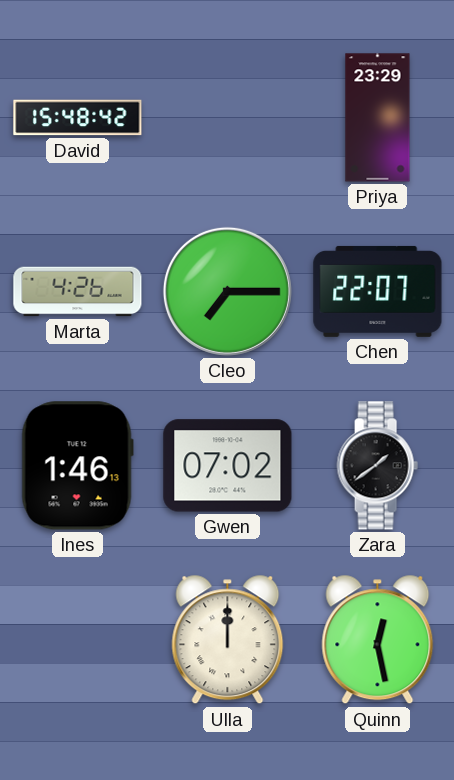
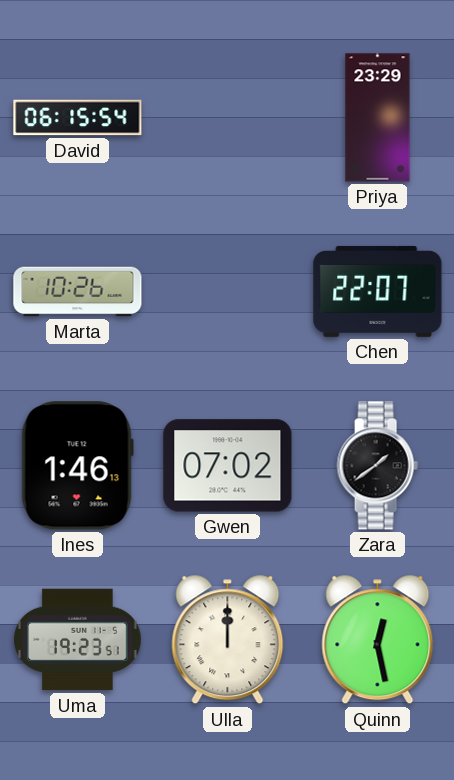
David: 15:48 -> 06:15 (78, 118)
Marta: 4:26 -> 10:26 (78, 292)
Cleo: 7:15 -> none (227, 291)
Uma: none -> 19:23 (78, 640)
